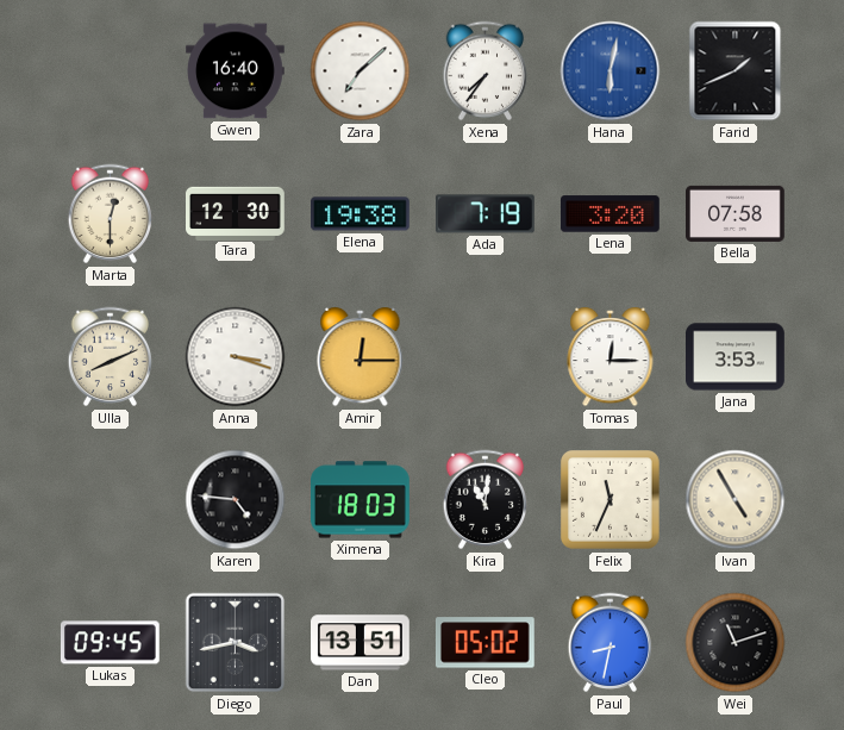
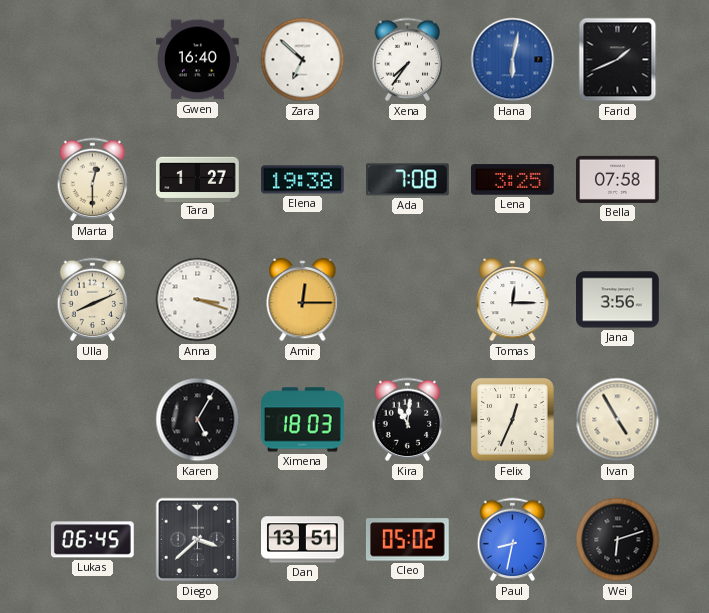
Zara: 7:08 -> 6:52 (303, 60)
Tara: 12:30 -> 1:27 (198, 179)
Ada: 7:19 -> 7:08 (408, 180)
Lena: 3:20 -> 3:25 (513, 180)
Jana: 3:53 -> 3:56 (618, 300)
Karen: 4:46 -> 5:05 (198, 420)
Felix: 11:34 -> 12:34 (513, 420)
Lukas: 09:45 -> 06:45 (92, 540)
Diego: 3:43 -> 3:38 (198, 540)
Wei: 11:12 -> 6:12 (618, 540)
